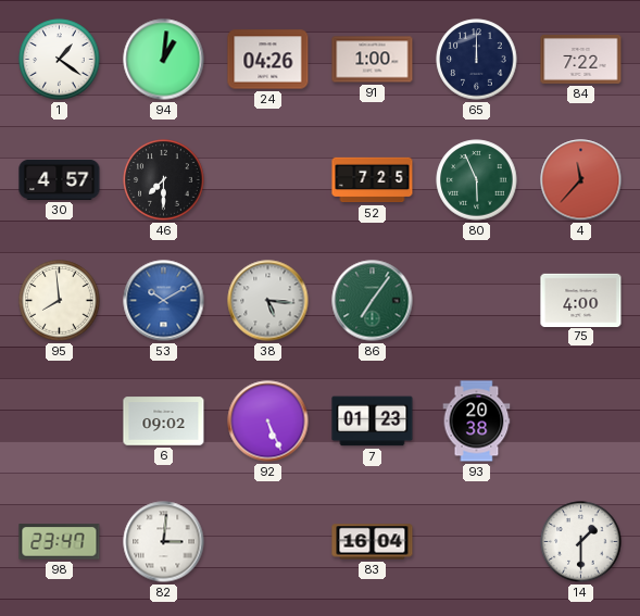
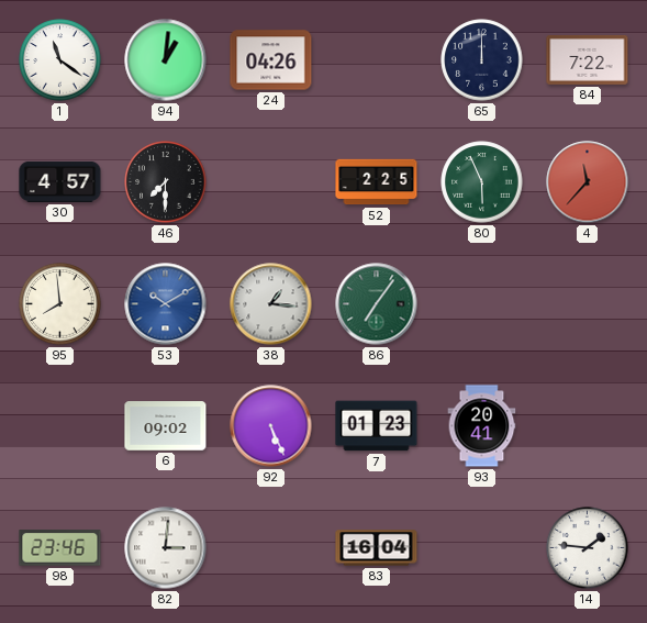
1: 1:21 -> 11:21 (60, 60)
91: 1:00 -> none (373, 60)
52: 7:25 -> 2:25 (377, 182)
38: 5:16 -> 1:16 (271, 304)
75: 4:00 -> none (581, 300)
93: 20:38 -> 20:41 (482, 426)
98: 23:47 -> 23:46 (60, 548)
14: 1:30 -> 1:46 (588, 548)
